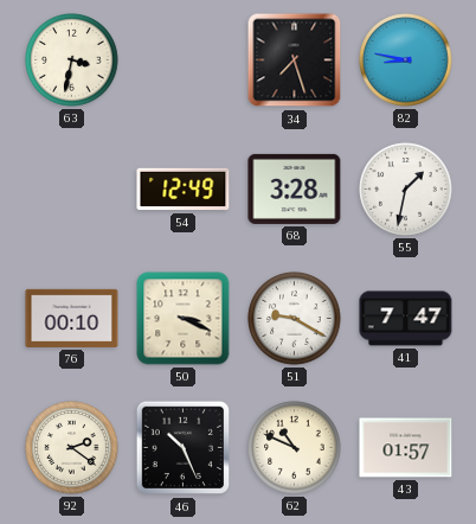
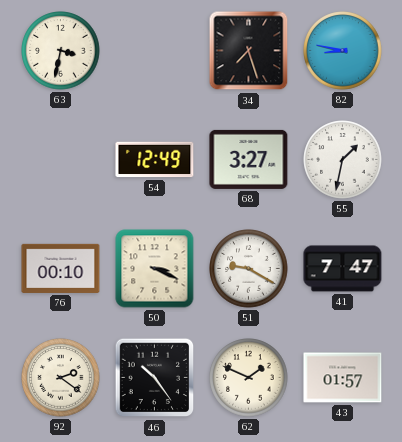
68: 3:28 -> 3:27 (249, 159)
46: 10:26 -> 10:24 (155, 378)
62: 10:49 -> 1:49 (249, 378)
